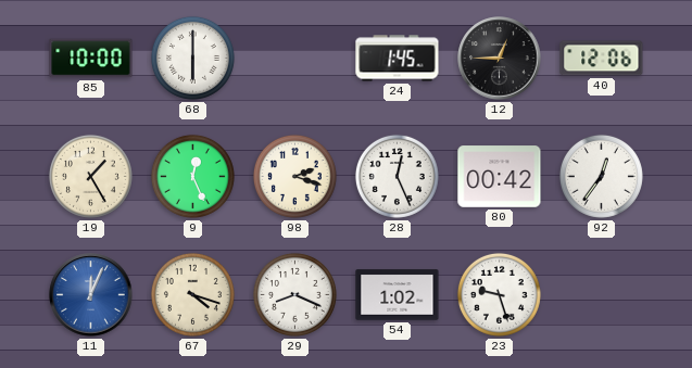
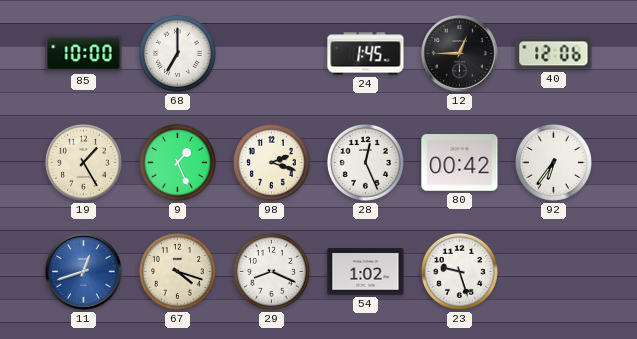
68: 6:00 -> 7:00 (177, 53)
9: 12:26 -> 1:26 (177, 162)
92: 12:36 -> 6:36 (553, 162)
11: 12:04 -> 12:42 (84, 272)
